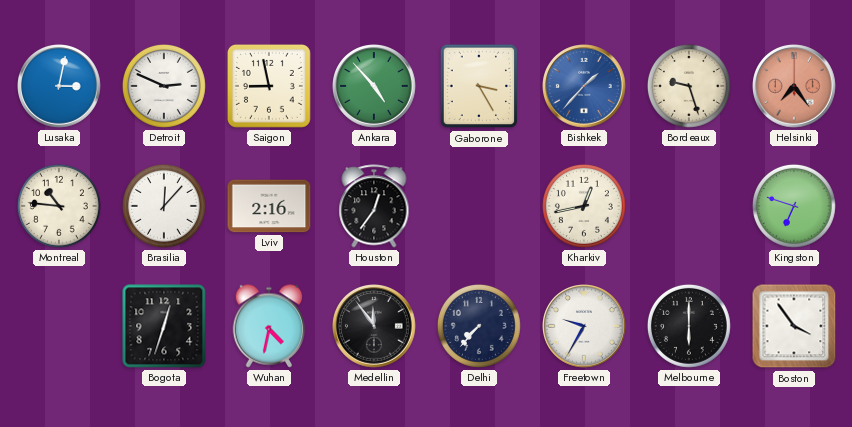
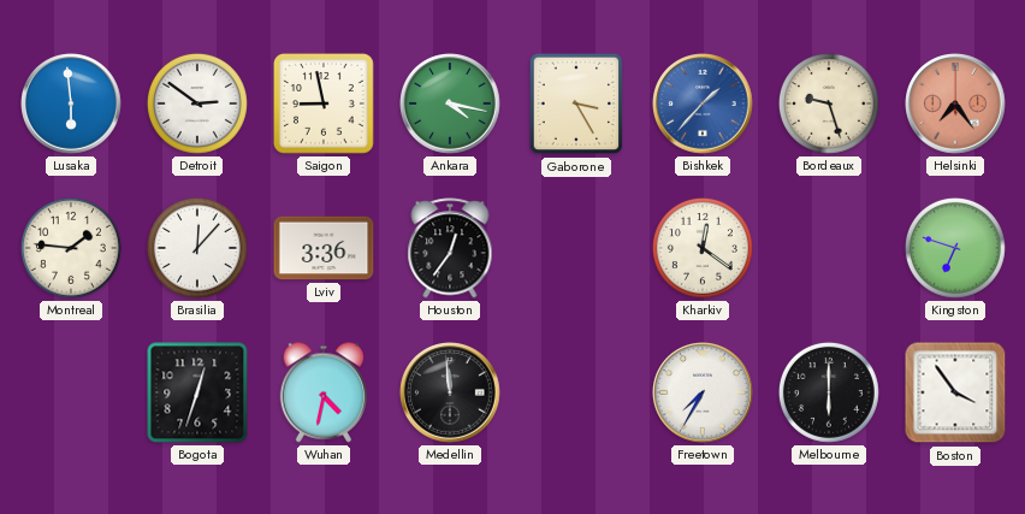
Lusaka: 3:02 -> 5:59 (72, 105)
Detroit: 2:49 -> 2:51 (197, 104)
Ankara: 4:53 -> 4:17 (451, 105)
Montreal: 10:46 -> 1:46 (71, 248)
Lviv: 2:16 -> 3:36 (324, 248)
Kharkiv: 12:43 -> 12:21 (703, 248)
Medellin: 11:54 -> 11:59 (451, 394)
Delhi: 7:37 -> none (479, 326)
Freetown: 9:35 -> 7:35 (704, 394)
